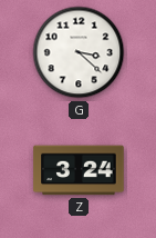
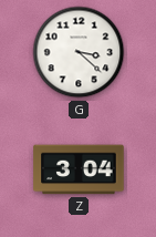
Z: 3:24 -> 3:04 (79, 169)
